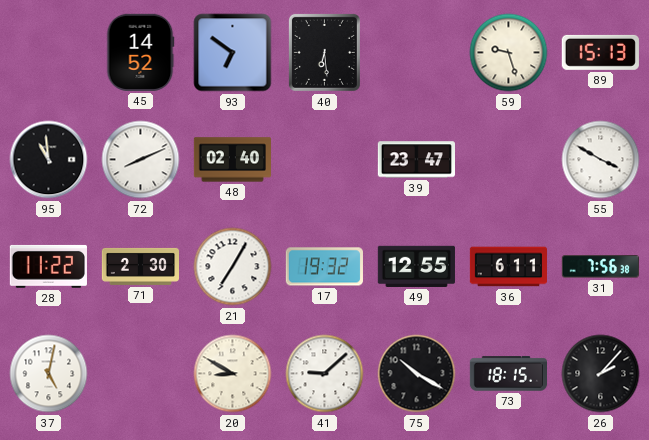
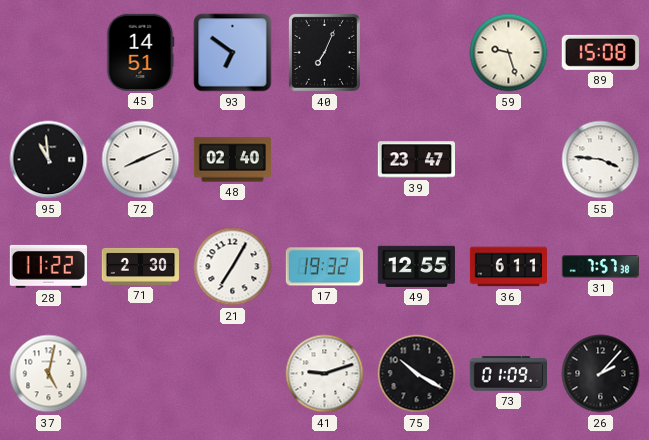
45: 14:52 -> 14:51 (140, 52)
40: 6:29 -> 7:04 (324, 52)
89: 15:13 -> 15:08 (600, 52)
55: 3:50 -> 3:46 (601, 160)
31: 7:56 -> 7:57 (600, 267)
20: 8:50 -> none (233, 374)
41: 9:08 -> 9:12 (325, 374)
73: 18:15 -> 01:09 (508, 374)
